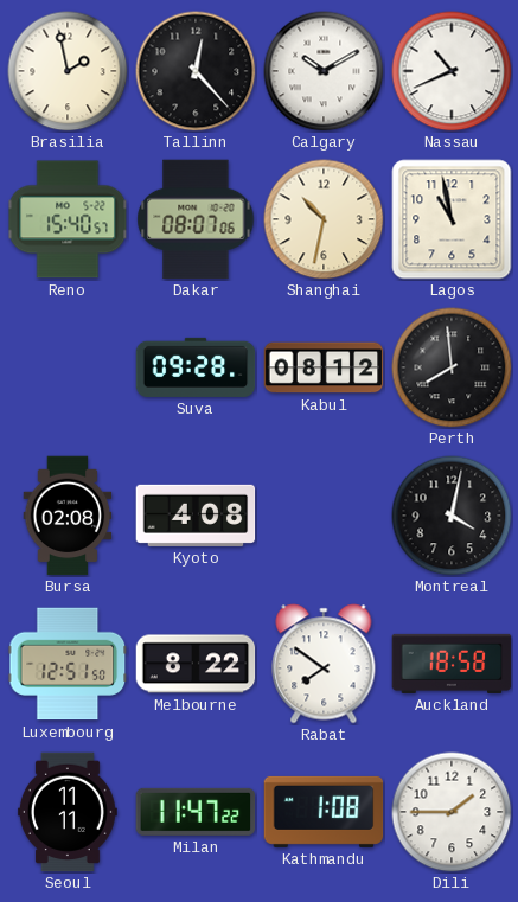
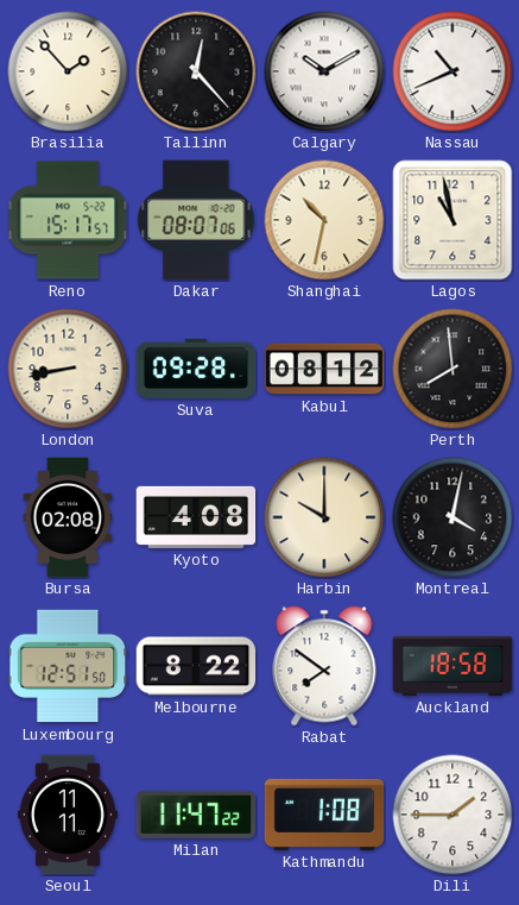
Brasilia: 1:58 -> 1:53 (68, 71)
Reno: 15:40 -> 15:17 (68, 220)
London: none -> 8:43 (68, 369)
Harbin: none -> 10:00 (324, 517)
